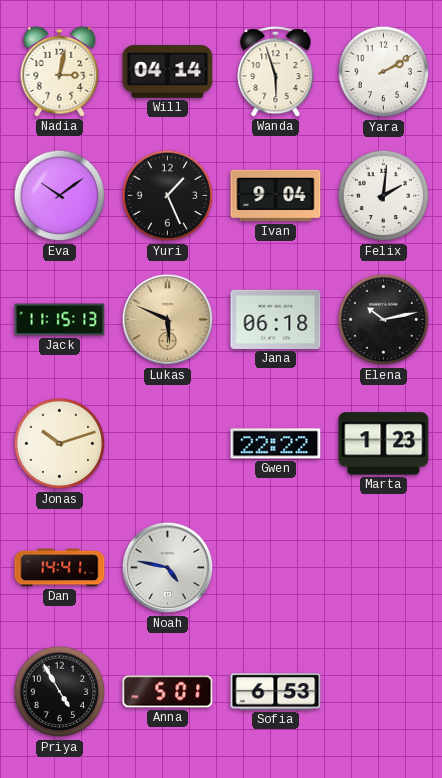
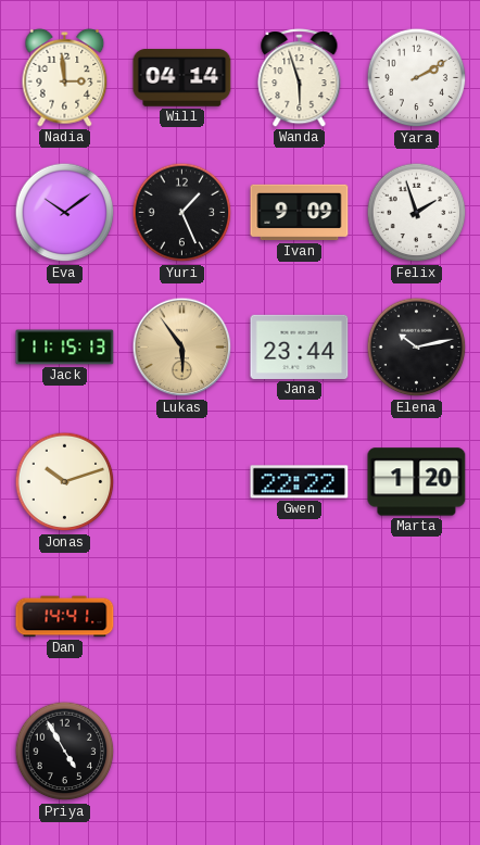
Nadia: 3:02 -> 2:59 (65, 78)
Ivan: 9:04 -> 9:09 (300, 213)
Felix: 2:01 -> 1:57 (417, 213)
Lukas: 5:49 -> 5:54 (182, 348)
Jana: 06:18 -> 23:44 (300, 346)
Marta: 1:23 -> 1:20 (417, 482)
Noah: 4:47 -> none (168, 568)
Anna: 5:01 -> none (168, 692)
Sofia: 6:53 -> none (276, 692)
